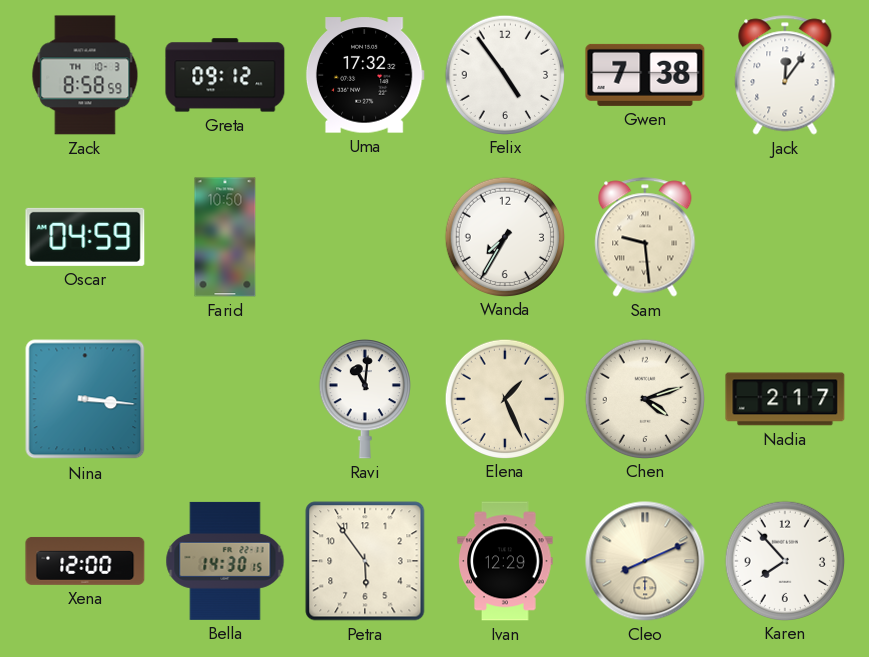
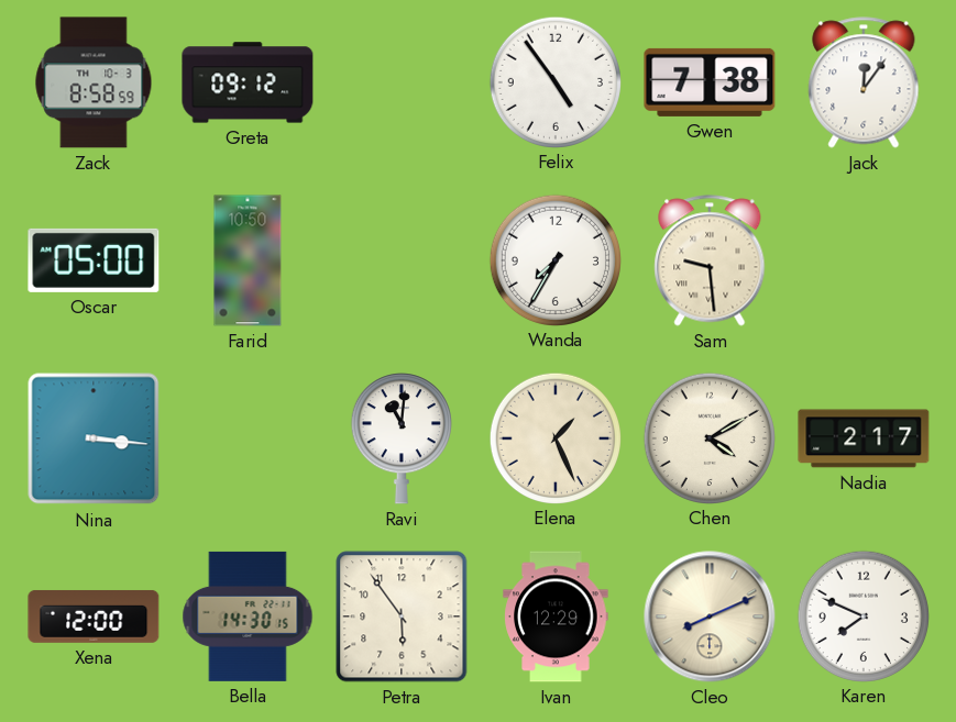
Uma: 17:32 -> none (365, 75)
Oscar: 04:59 -> 05:00 (94, 260)
Chen: 4:12 -> 4:10 (708, 437)
Karen: 7:53 -> 7:49 (862, 615)
